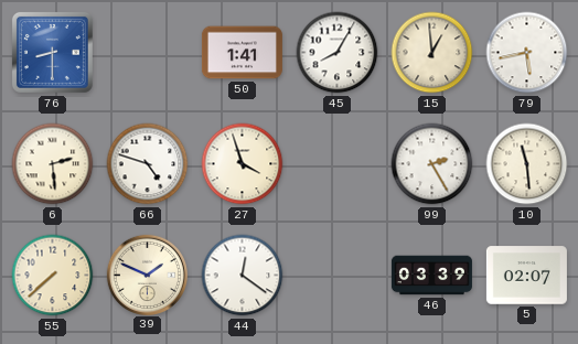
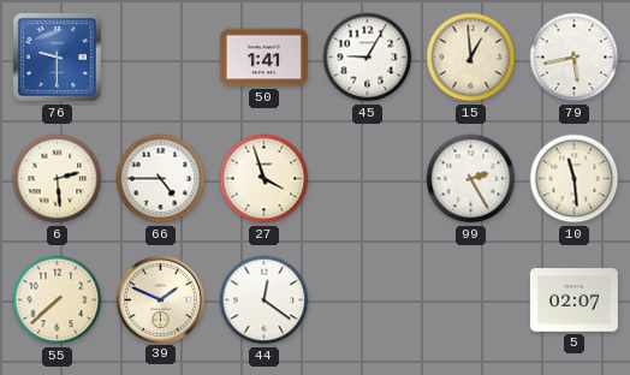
76: 8:30 -> 9:30 (57, 56)
45: 8:05 -> 9:05 (368, 58)
66: 4:48 -> 4:45 (161, 179)
46: 03:39 -> none (431, 276)
